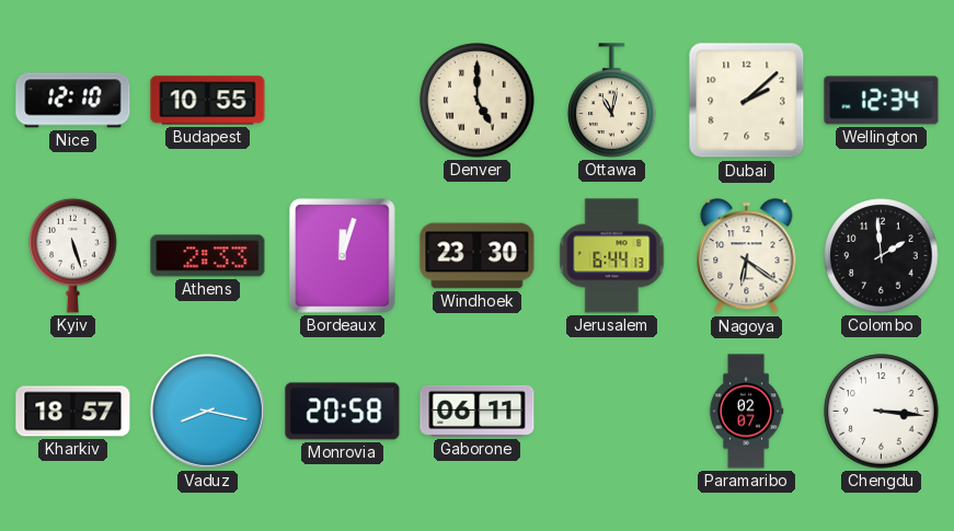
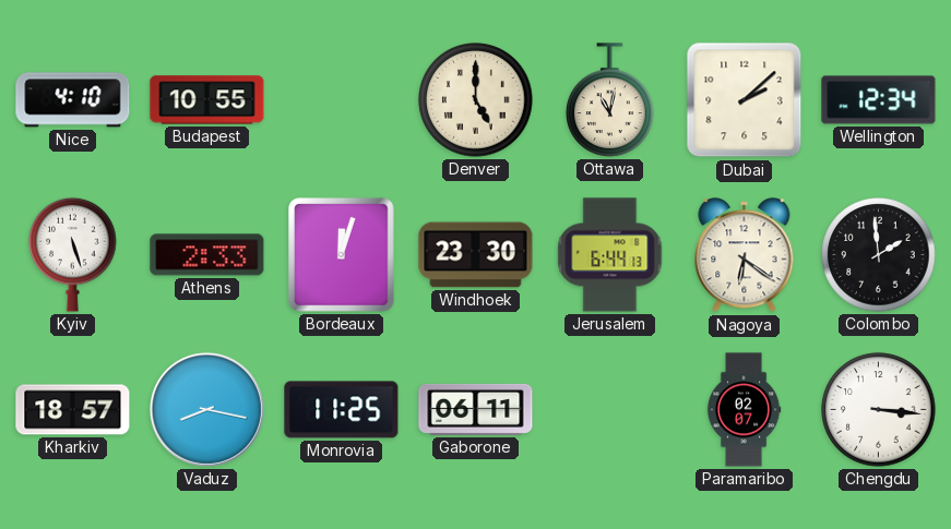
Nice: 12:10 -> 4:10 (73, 100)
Monrovia: 20:58 -> 11:25 (342, 410)
